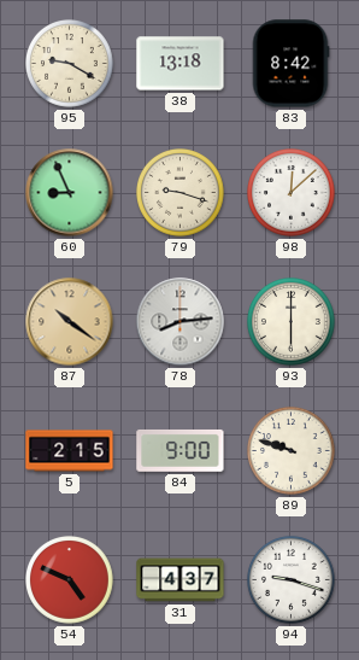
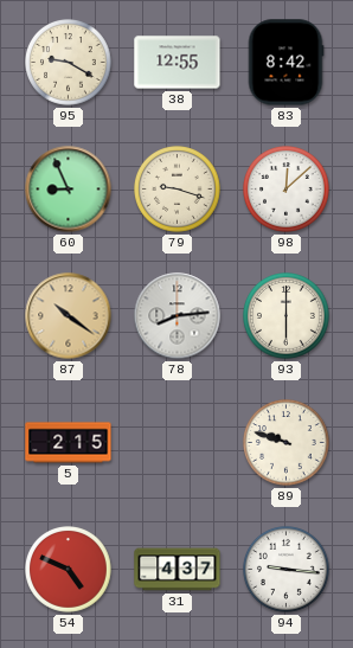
38: 13:18 -> 12:55 (178, 63)
84: 9:00 -> none (181, 450)
94: 9:18 -> 9:16 (287, 570)
